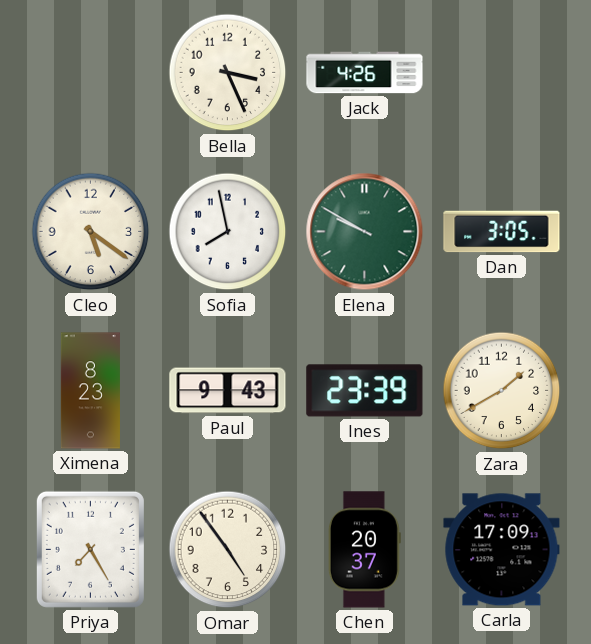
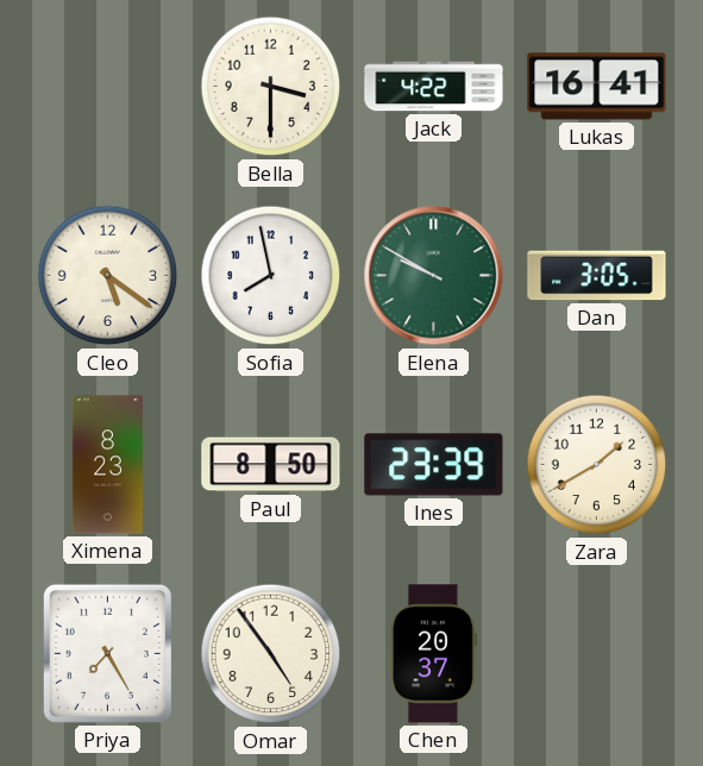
Bella: 3:26 -> 3:30 (271, 87)
Jack: 4:26 -> 4:22 (434, 87)
Lukas: none -> 16:41 (597, 87)
Paul: 9:43 -> 8:50 (271, 465)
Carla: 17:09 -> none (502, 550)
